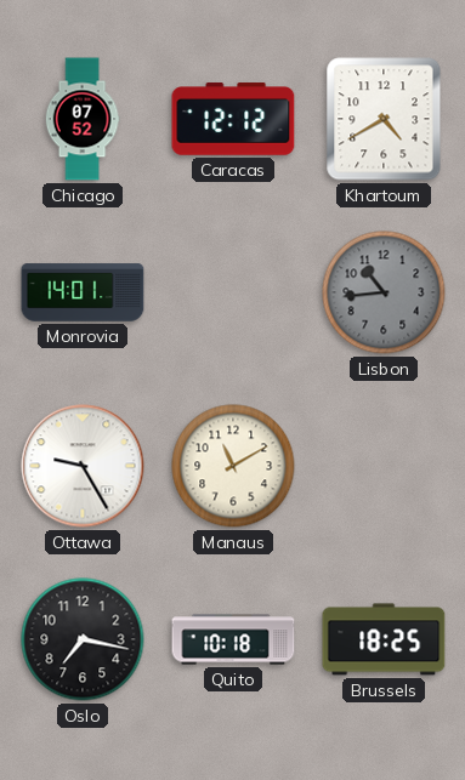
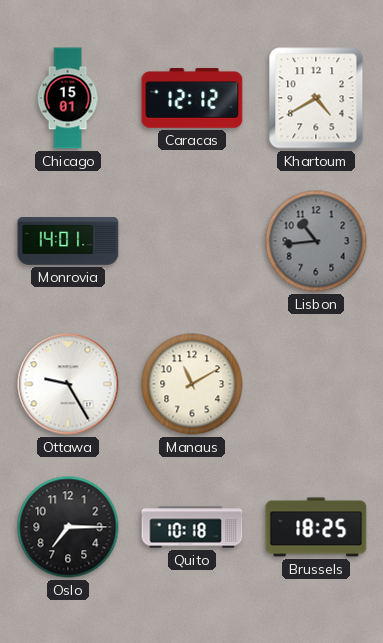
Chicago: 07:52 -> 15:01 (68, 98)
Oslo: 7:17 -> 7:15 (68, 527)
